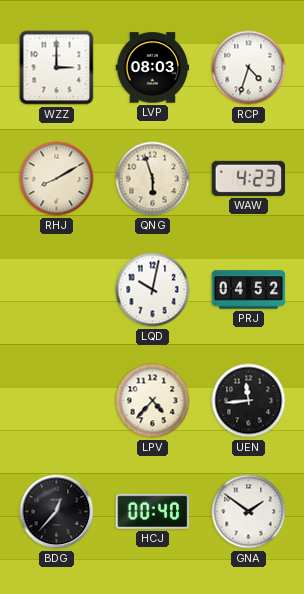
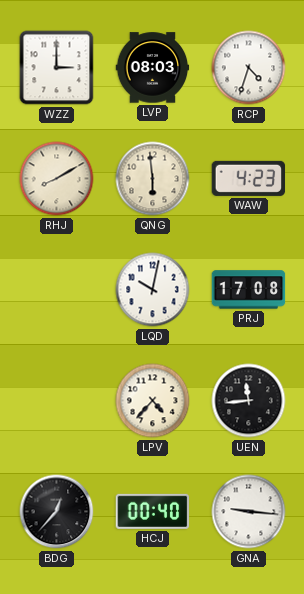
QNG: 5:57 -> 5:59 (153, 179)
PRJ: 04:52 -> 17:08 (249, 290)
GNA: 1:51 -> 9:16 (249, 512)
